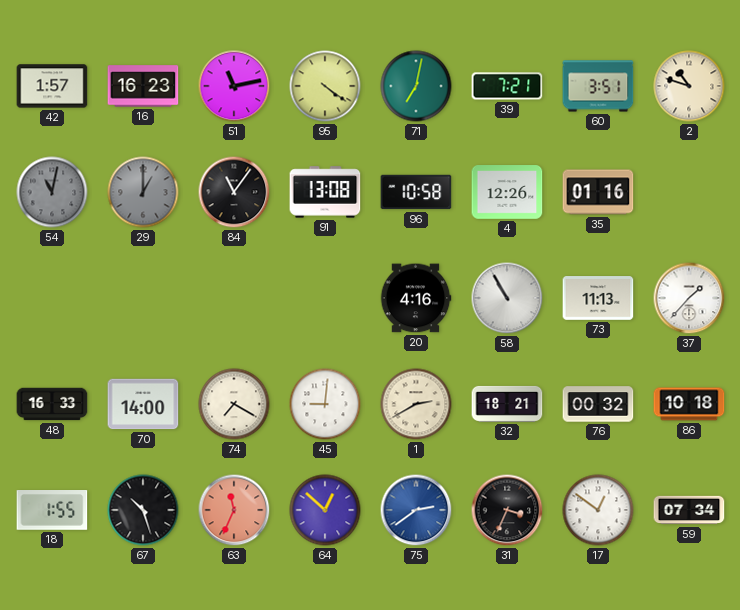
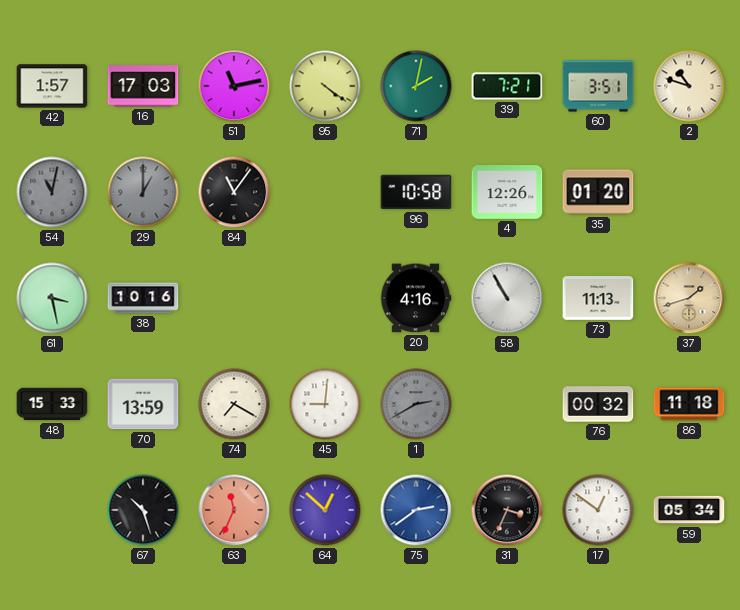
16: 16:23 -> 17:03 (143, 86)
71: 7:02 -> 2:02 (416, 86)
91: 13:08 -> none (325, 192)
35: 01:16 -> 01:20 (598, 192)
61: none -> 3:28 (52, 298)
38: none -> 10:16 (143, 298)
37: 1:37 -> 1:42 (689, 298)
37 dial: white -> champagne (689, 298)
48: 16:33 -> 15:33 (52, 404)
70: 14:00 -> 13:59 (143, 404)
1 dial: cream -> grey (416, 404)
32: 18:21 -> none (507, 404)
86: 10:18 -> 11:18 (689, 404)
18: 1:55 -> none (52, 511)
59: 07:34 -> 05:34 (689, 510)
